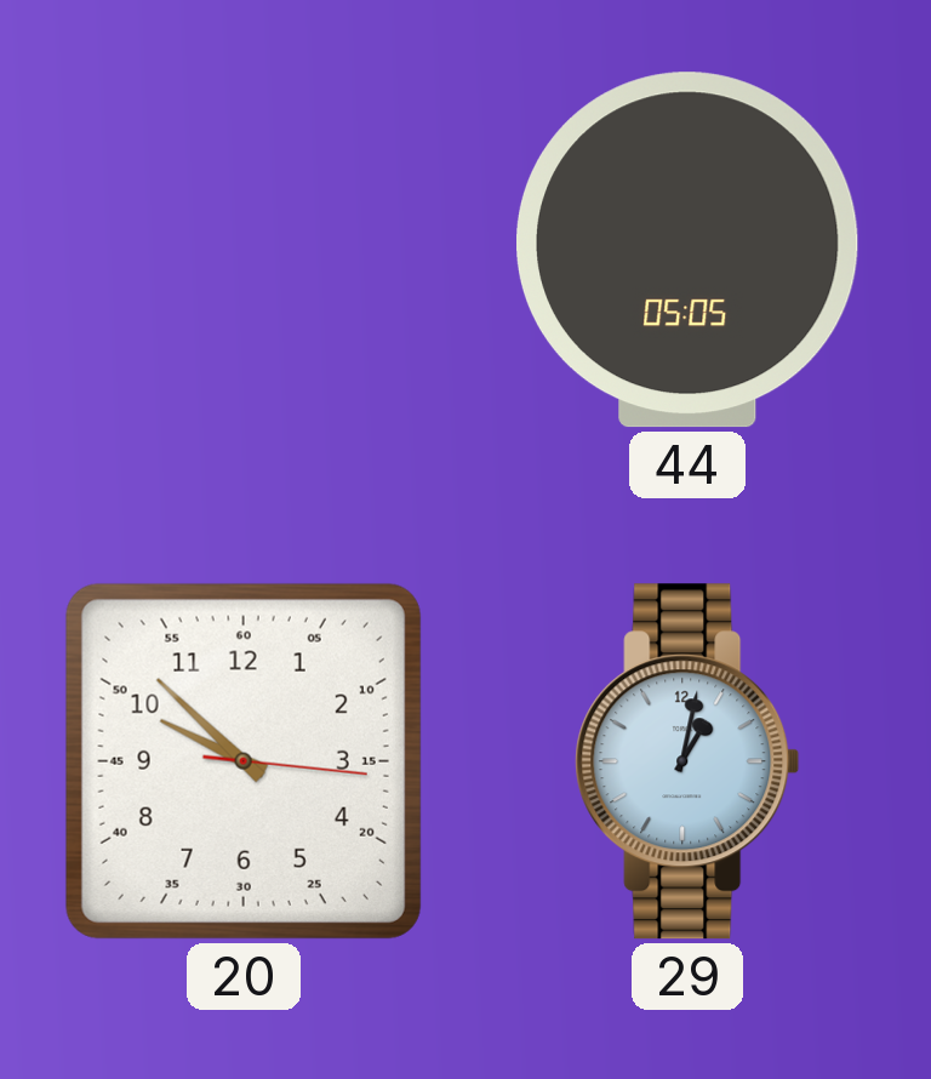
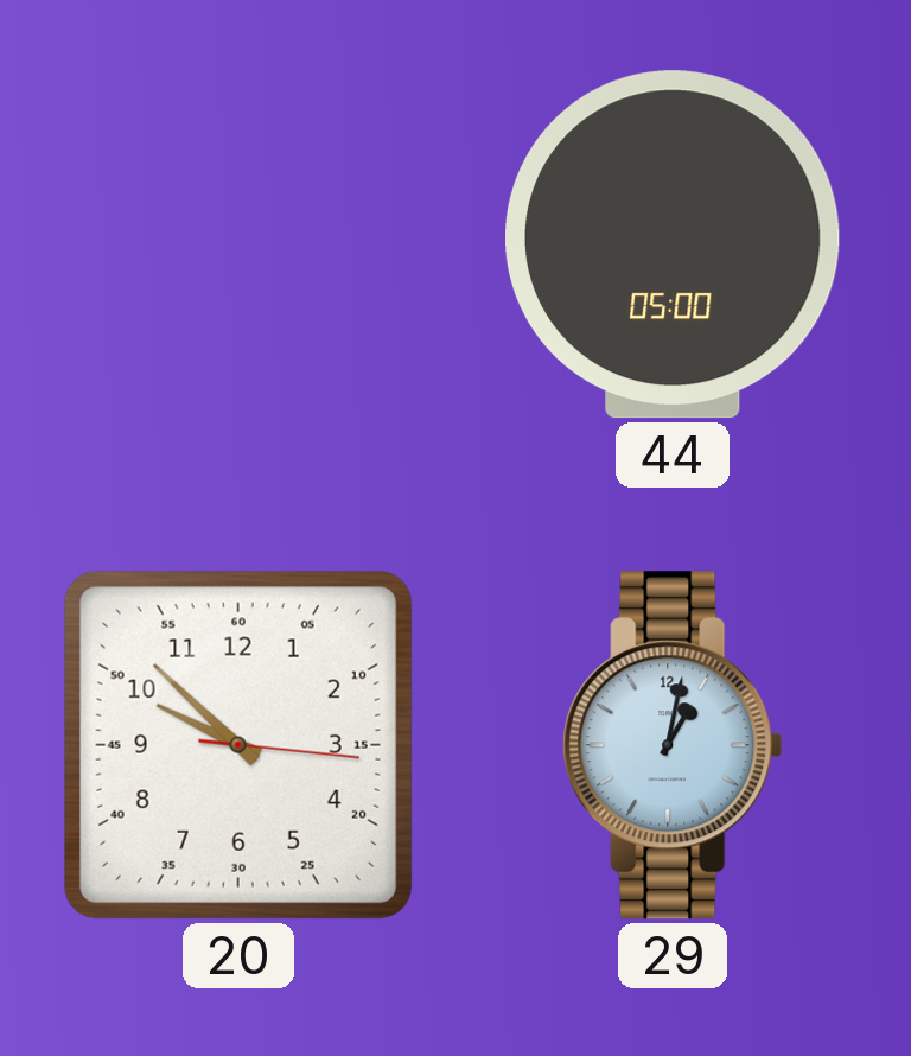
44: 05:05 -> 05:00 (674, 244)
